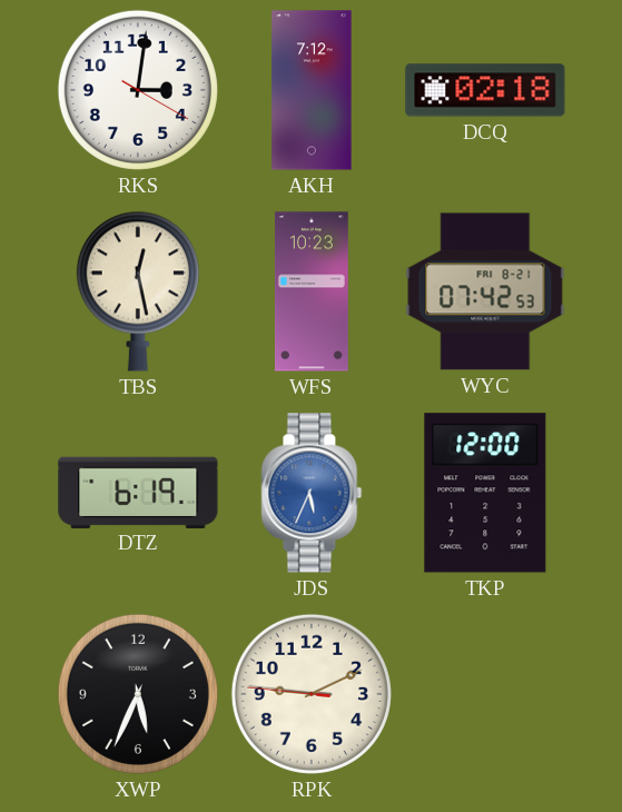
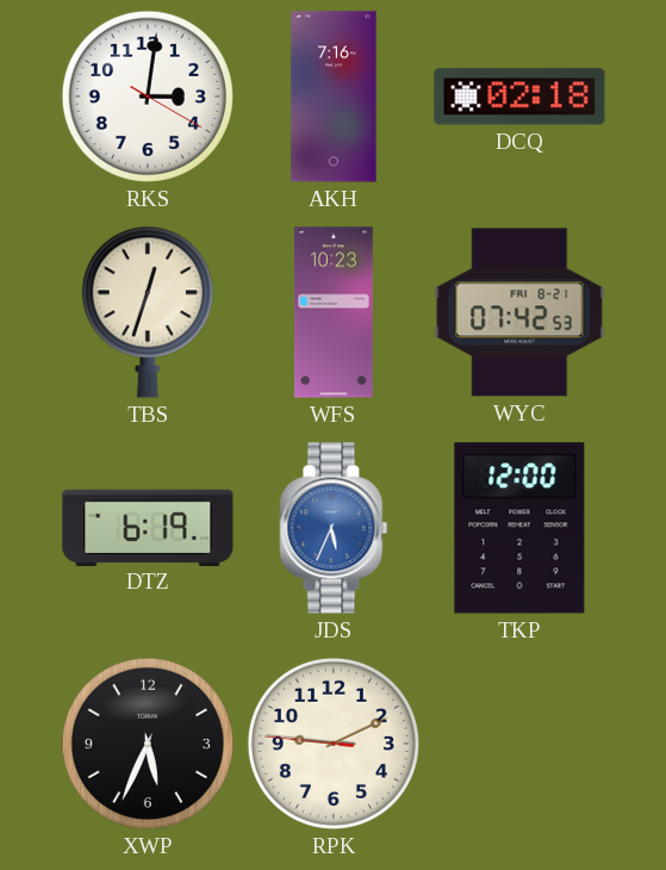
AKH: 7:12 -> 7:16 (334, 97)
TBS: 12:28 -> 12:33 (148, 312)
